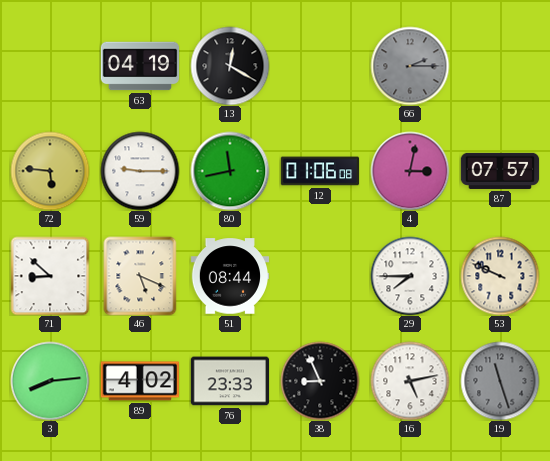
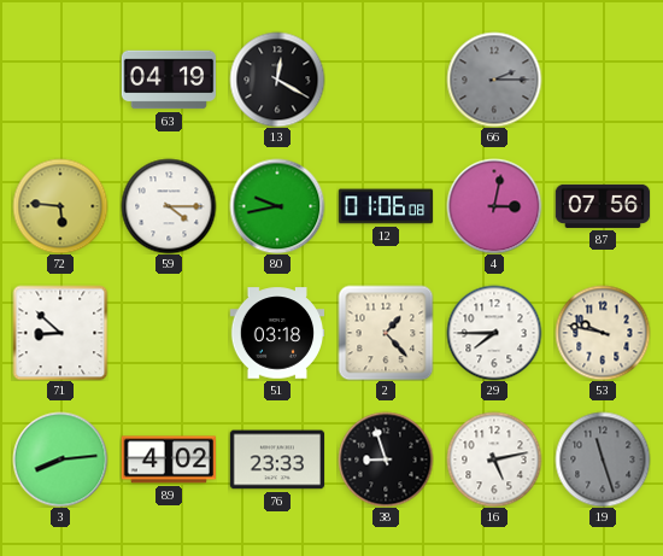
59: 9:15 -> 4:15 (169, 206)
80: 11:43 -> 9:43 (277, 206)
87: 07:57 -> 07:56 (603, 206)
46: 5:19 -> none (140, 276)
51: 08:44 -> 03:18 (277, 333)
2: none -> 1:23 (386, 333)
53: 9:49 -> 9:47 (603, 333)
38: 8:56 -> 8:57 (386, 460)
